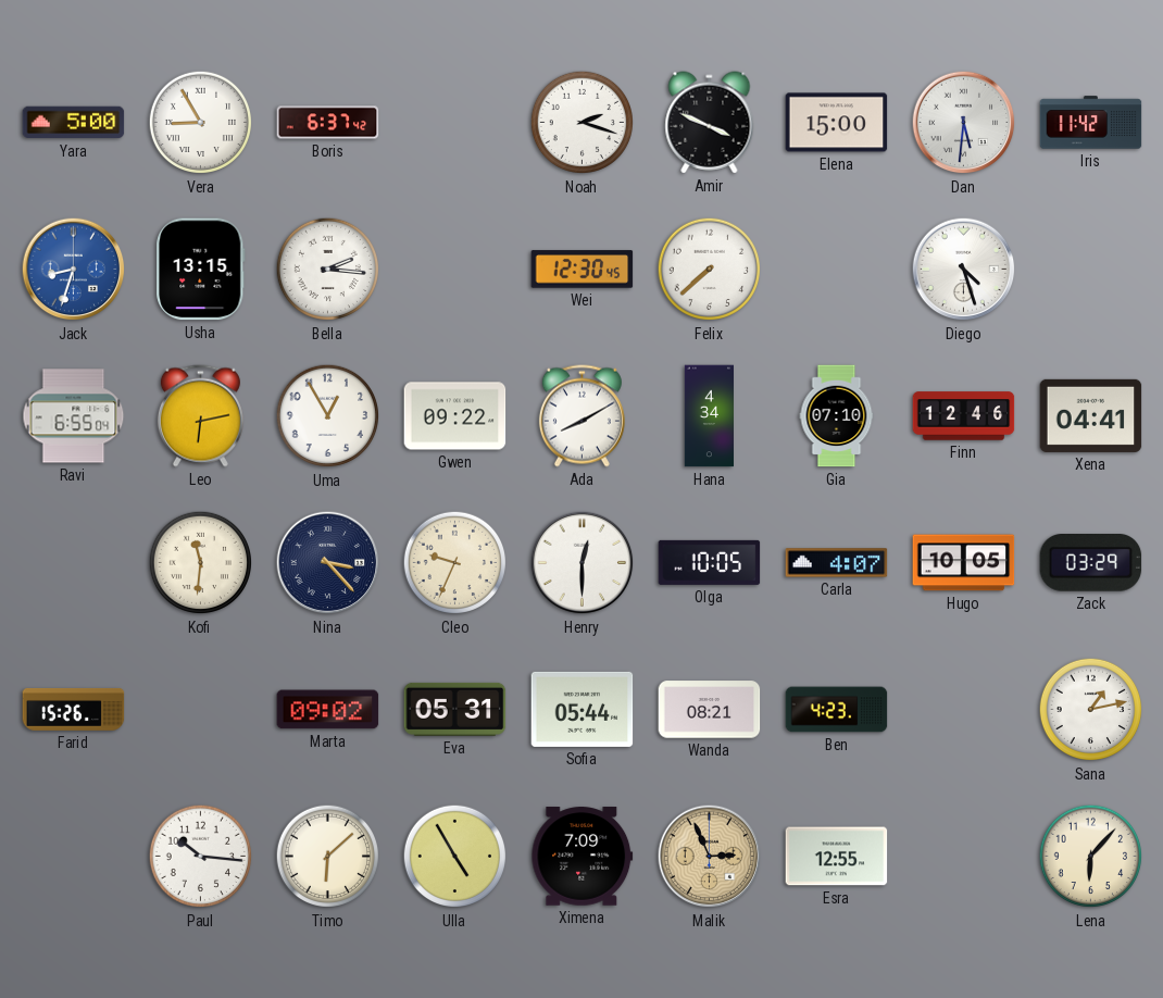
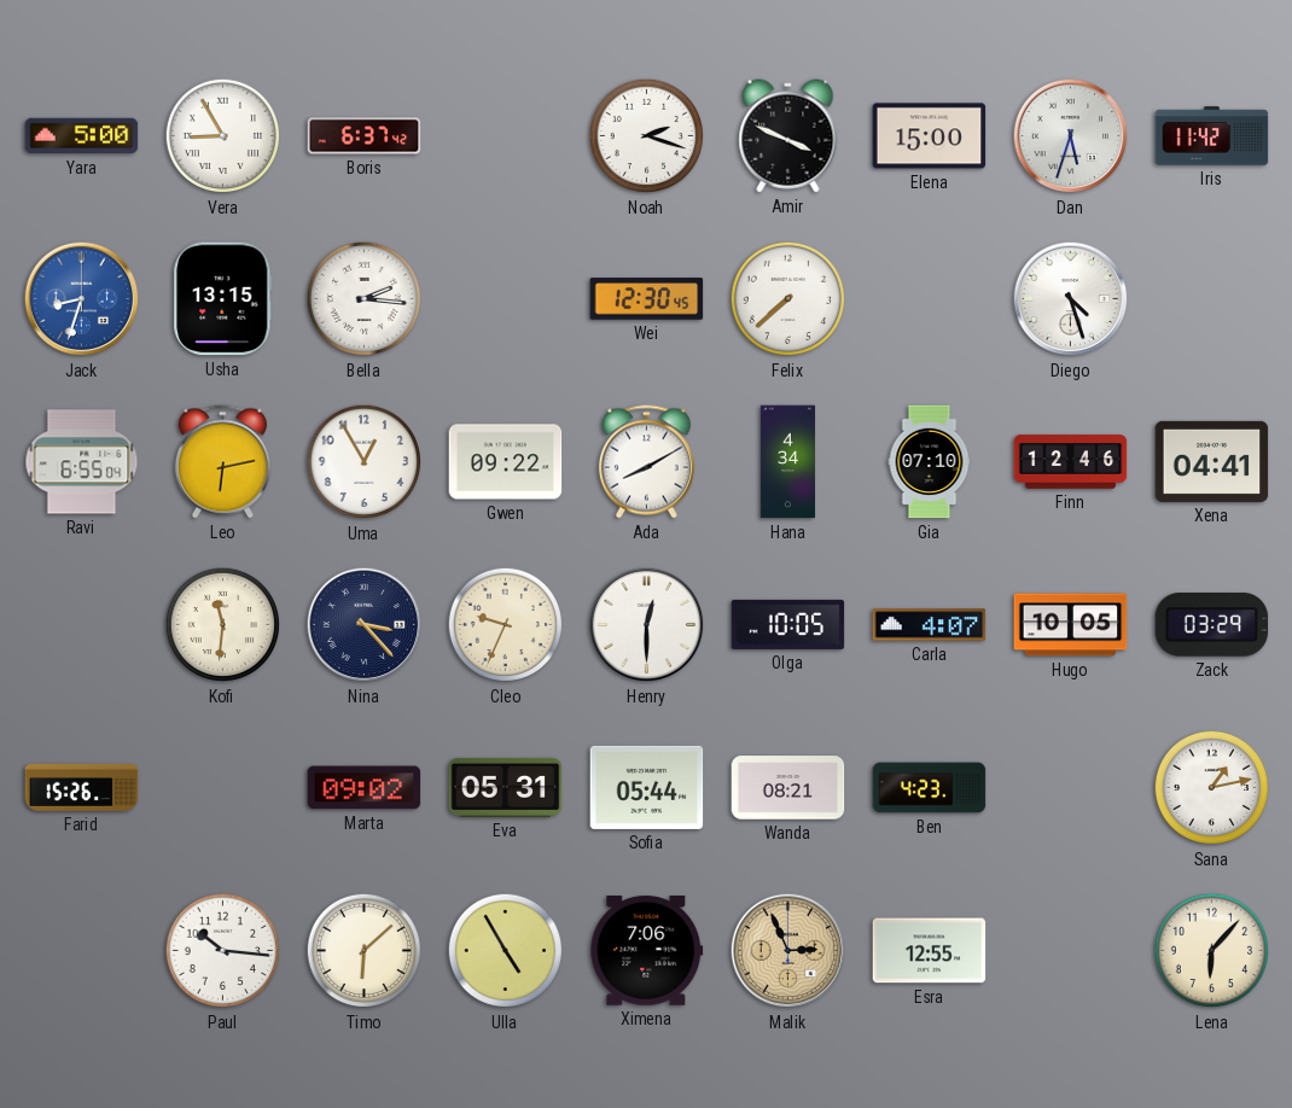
Dan: 5:31 -> 5:33 (1071, 136)
Ximena: 7:09 -> 7:06 (647, 951)
